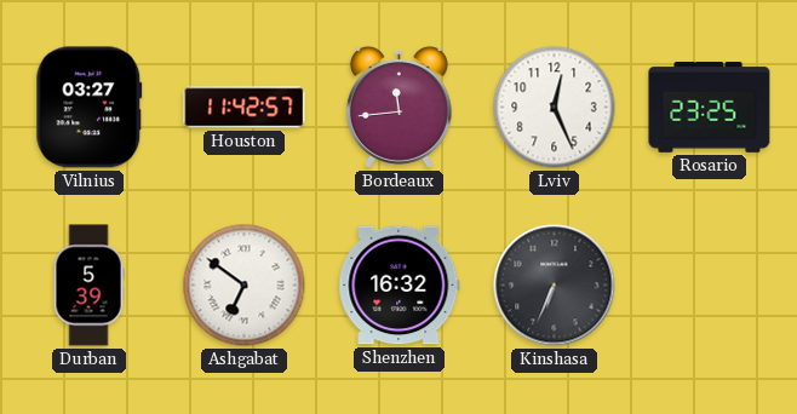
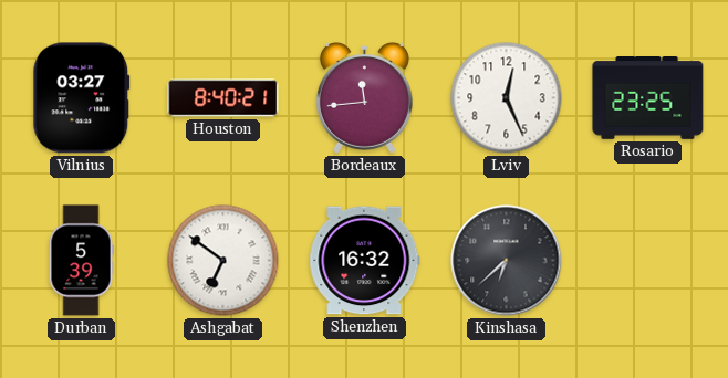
Houston: 11:42 -> 8:40 (223, 98)
Kinshasa: 6:34 -> 6:38 (507, 261)
